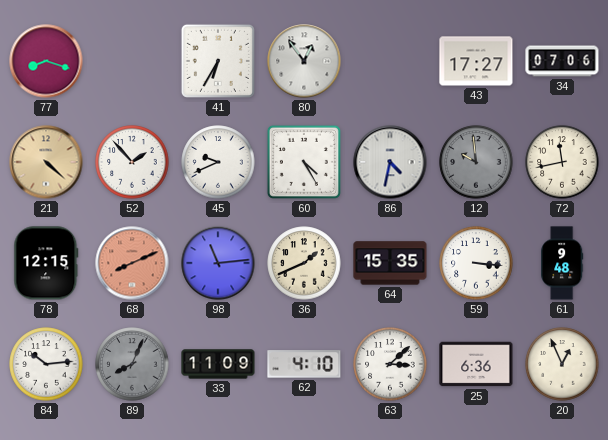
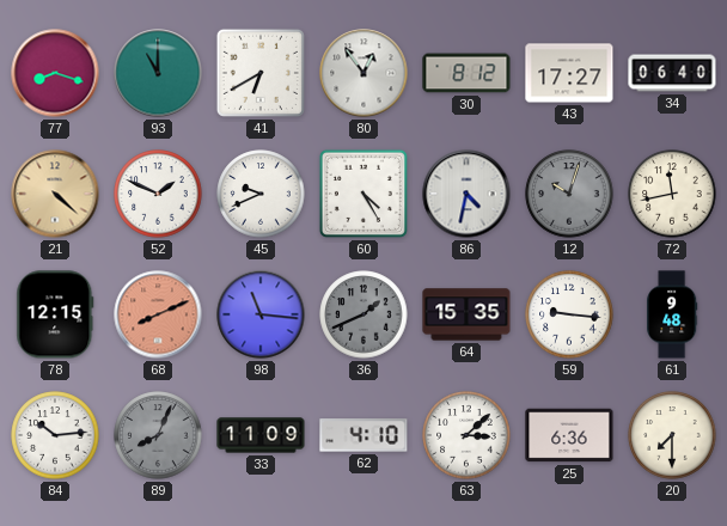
93: none -> 11:00 (158, 73)
41: 6:35 -> 6:40 (261, 73)
30: none -> 8:12 (466, 73)
34: 07:06 -> 06:40 (672, 73)
52: 1:53 -> 1:49 (158, 194)
12: 9:59 -> 10:03 (569, 194)
98: 11:14 -> 11:16 (261, 314)
36 dial: cream -> grey (363, 314)
59: 3:16 -> 9:16 (569, 314)
20: 12:56 -> 7:30 (672, 435)
